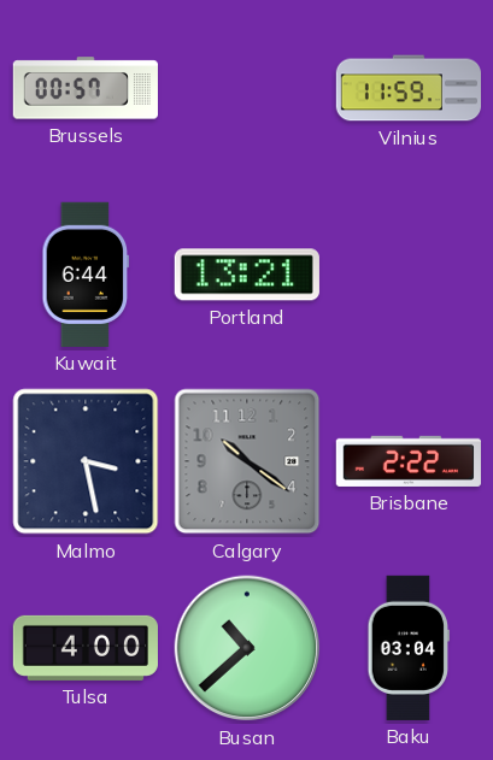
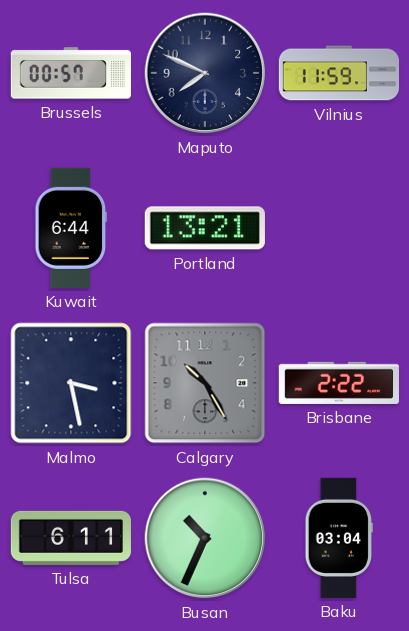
Maputo: none -> 7:49 (205, 73)
Calgary: 10:21 -> 10:25 (205, 383)
Tulsa: 4:00 -> 6:11 (71, 538)
Busan: 10:38 -> 10:34 (205, 538)
